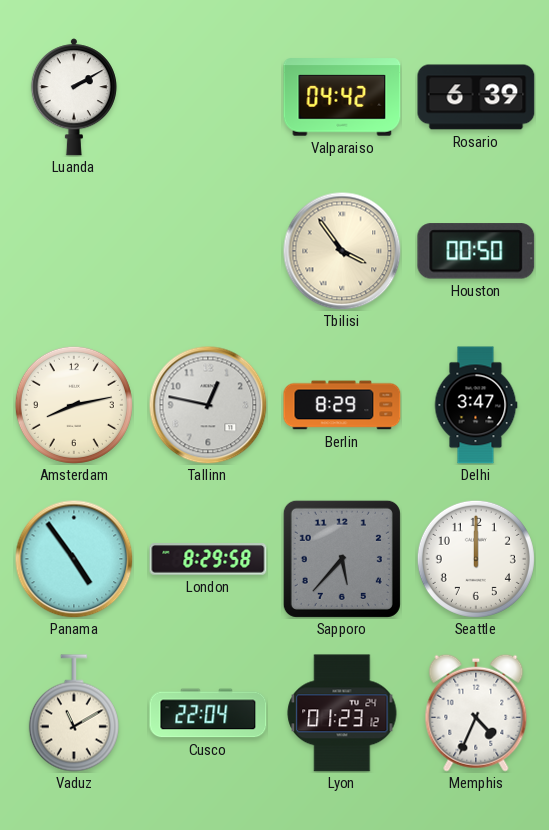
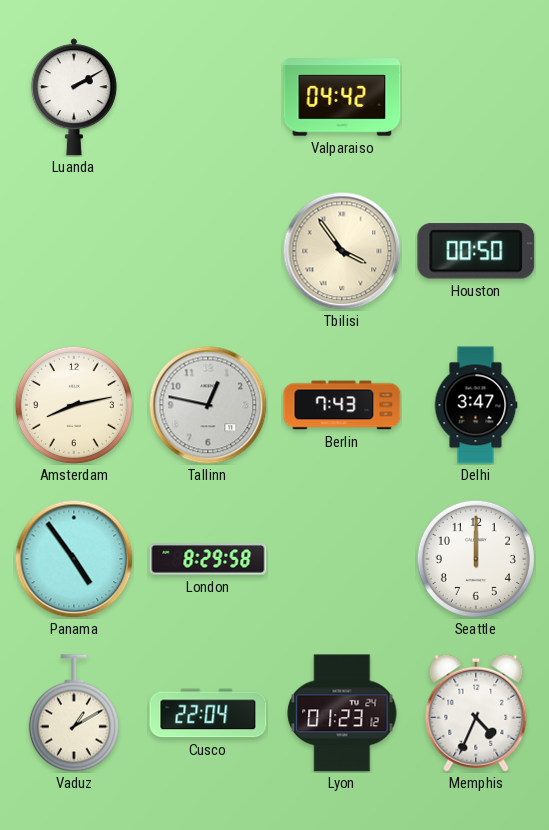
Rosario: 6:39 -> none (476, 97)
Berlin: 8:29 -> 7:43 (342, 405)
Sapporo: 5:37 -> none (342, 559)
Vaduz: 11:10 -> 1:10 (74, 713)
